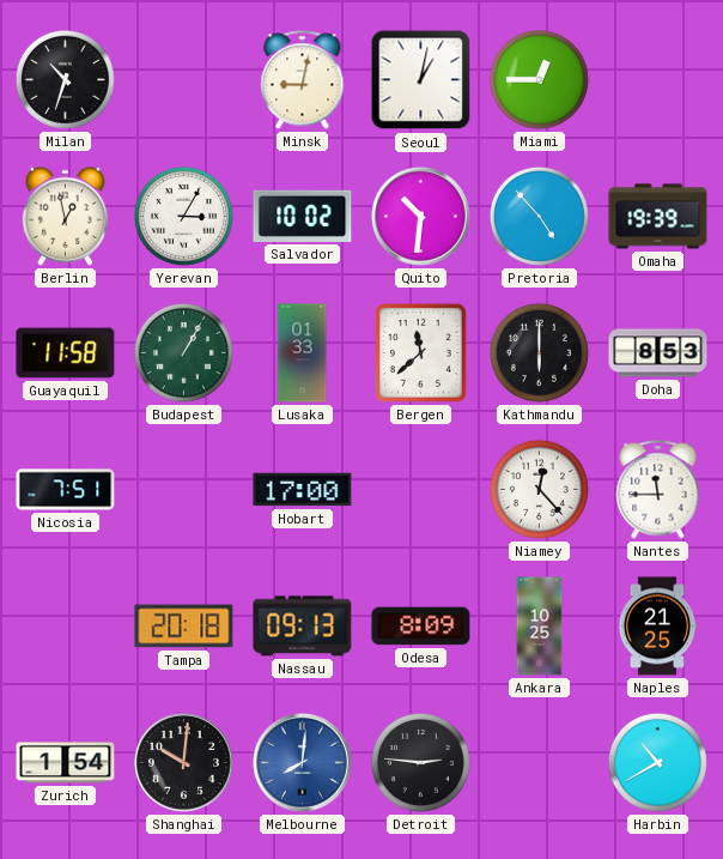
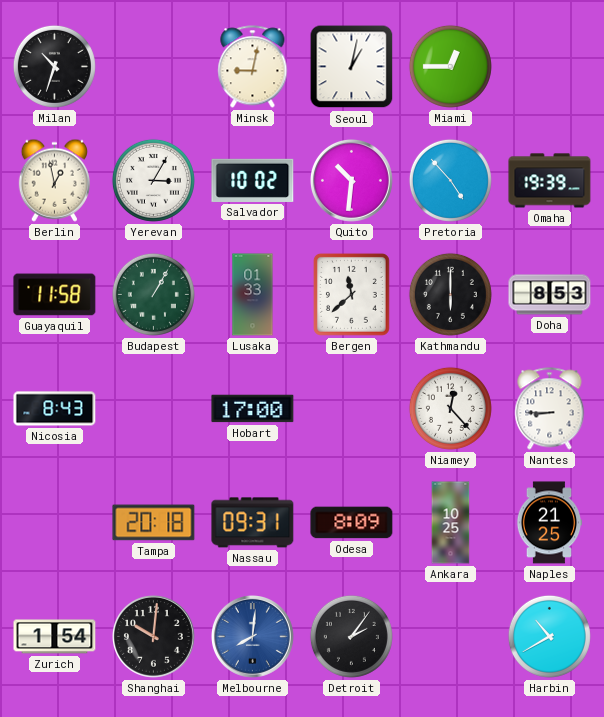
Nicosia: 7:51 -> 8:43 (55, 409)
Nantes: 11:45 -> 8:45 (550, 409)
Nassau: 09:13 -> 09:31 (253, 523)
Detroit: 2:46 -> 2:06 (351, 636)
